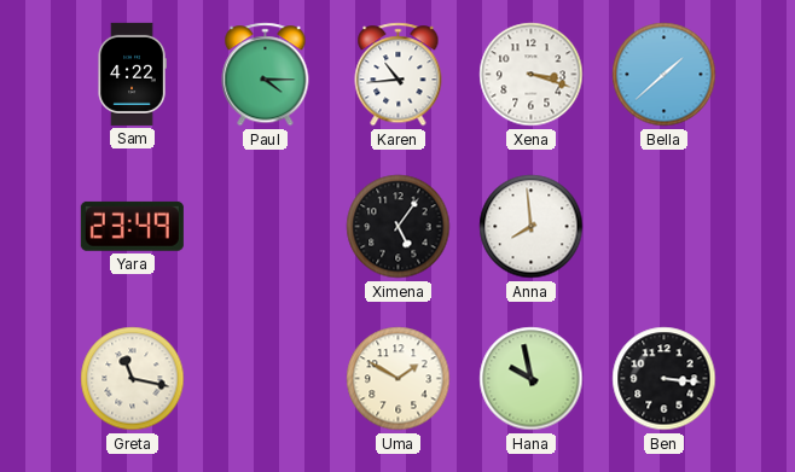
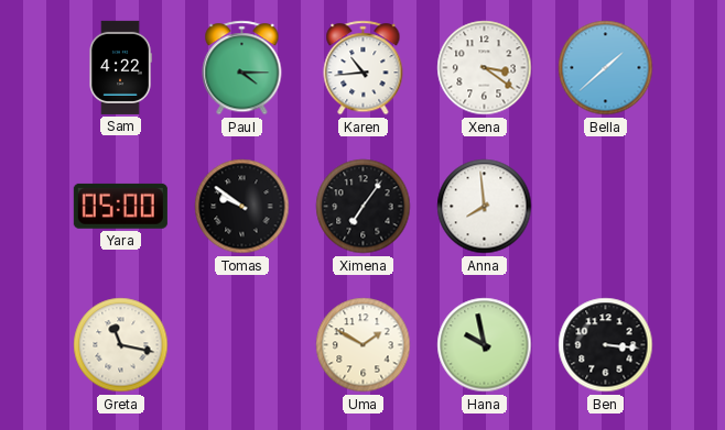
Xena: 3:18 -> 3:21 (485, 68)
Yara: 23:49 -> 05:00 (120, 206)
Tomas: none -> 9:51 (242, 207)
Ximena: 5:06 -> 7:06 (364, 207)
